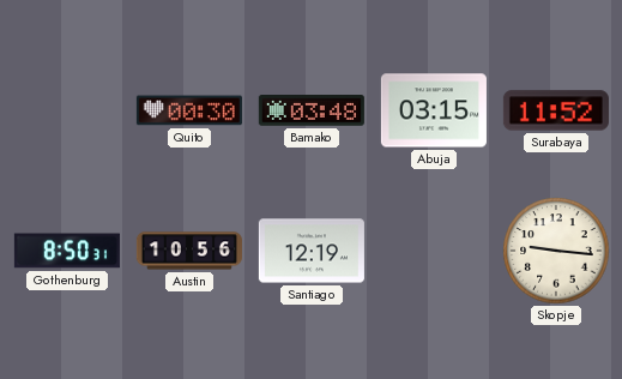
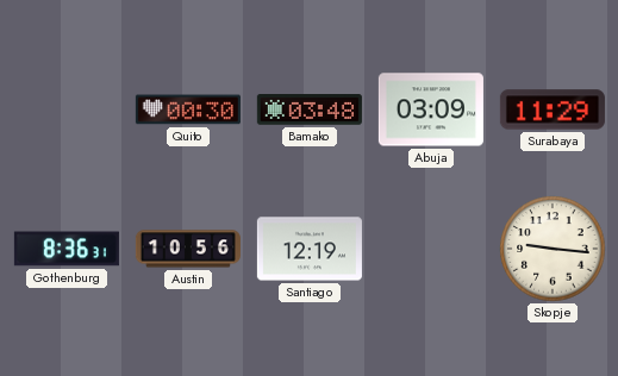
Abuja: 03:15 -> 03:09 (431, 109)
Surabaya: 11:52 -> 11:29 (553, 109)
Gothenburg: 8:50 -> 8:36 (67, 249)
